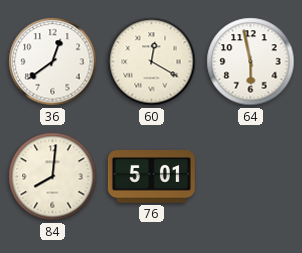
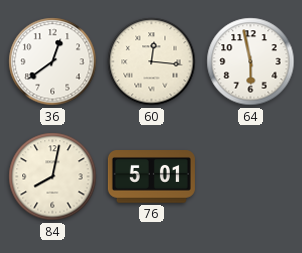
60: 12:20 -> 12:16 (152, 62)
84: 8:01 -> 8:02 (53, 177)
